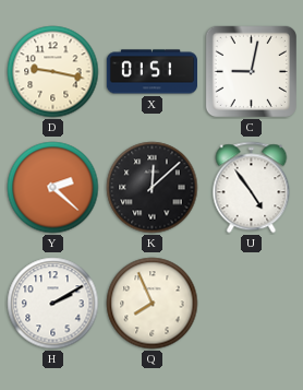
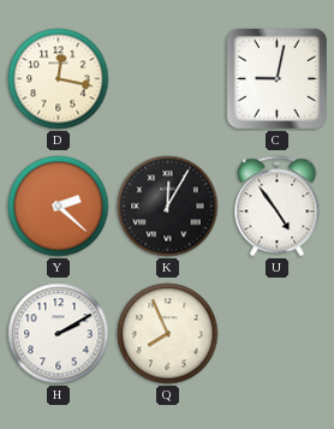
D: 9:17 -> 12:17 (59, 79)
X: 01:51 -> none (153, 72)
K: 12:08 -> 12:05 (168, 207)
